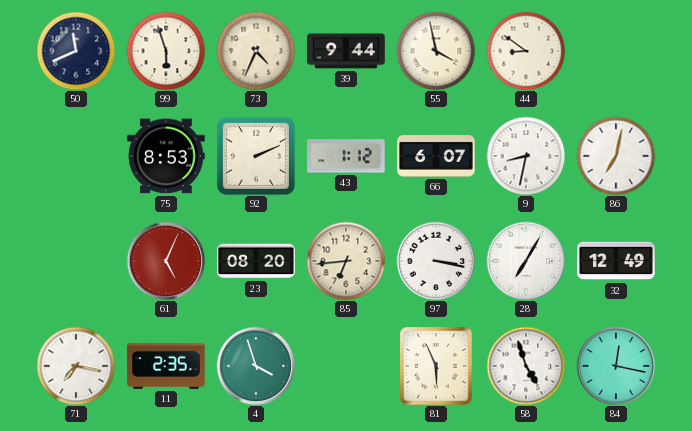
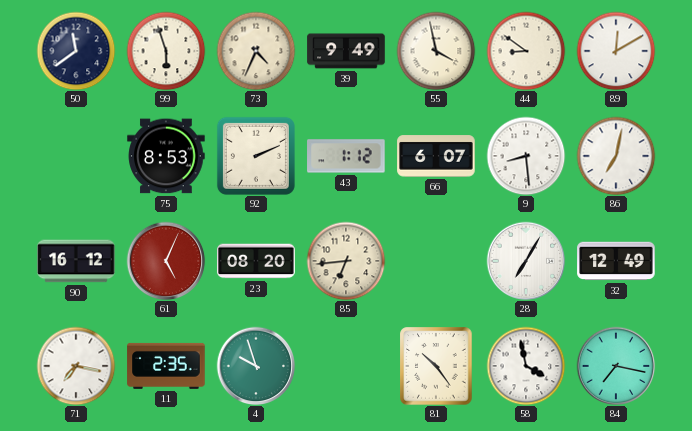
50: 11:41 -> 11:39 (76, 51)
39: 9:44 -> 9:49 (346, 51)
89: none -> 12:10 (616, 51)
9: 8:32 -> 8:29 (526, 156)
90: none -> 16:12 (76, 261)
97: 3:17 -> none (436, 261)
4: 3:57 -> 9:57 (256, 366)
81: 5:56 -> 10:24 (436, 366)
58: 4:57 -> 3:58 (526, 366)
84: 12:17 -> 7:17 (616, 366)
